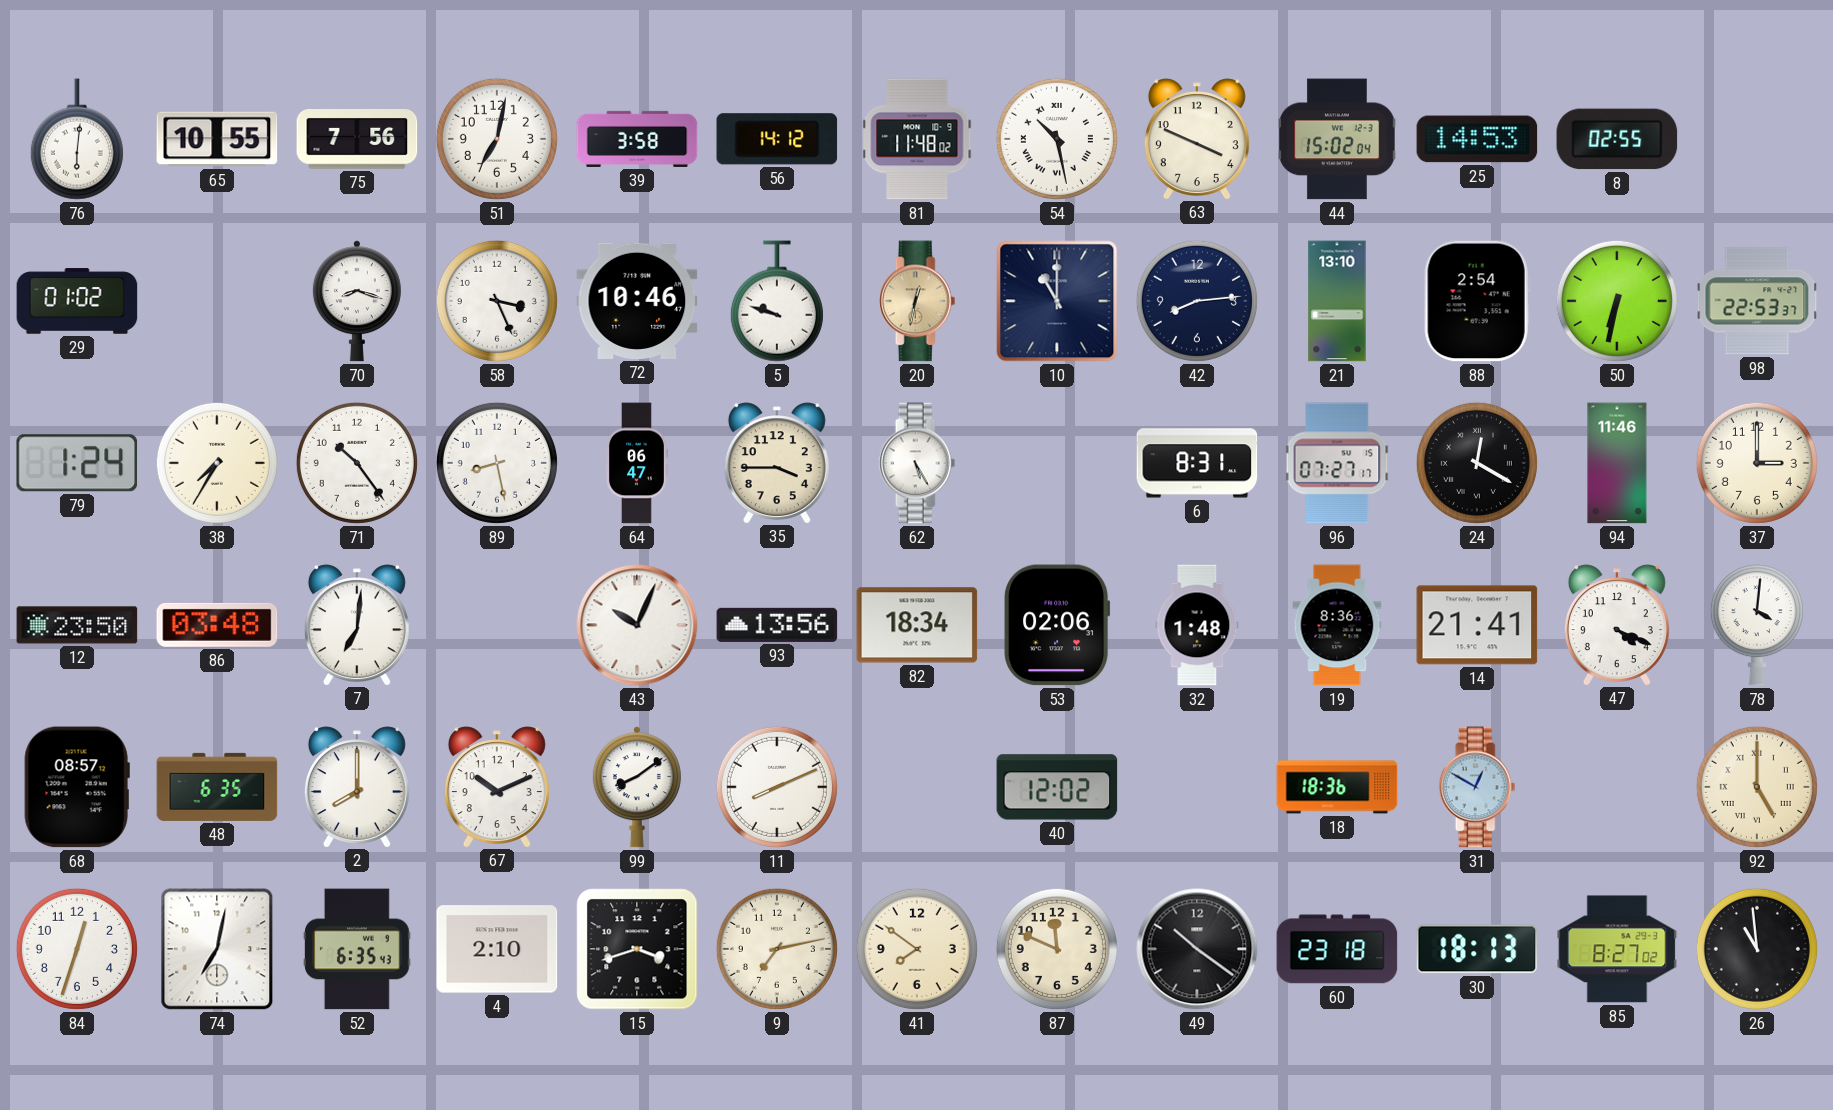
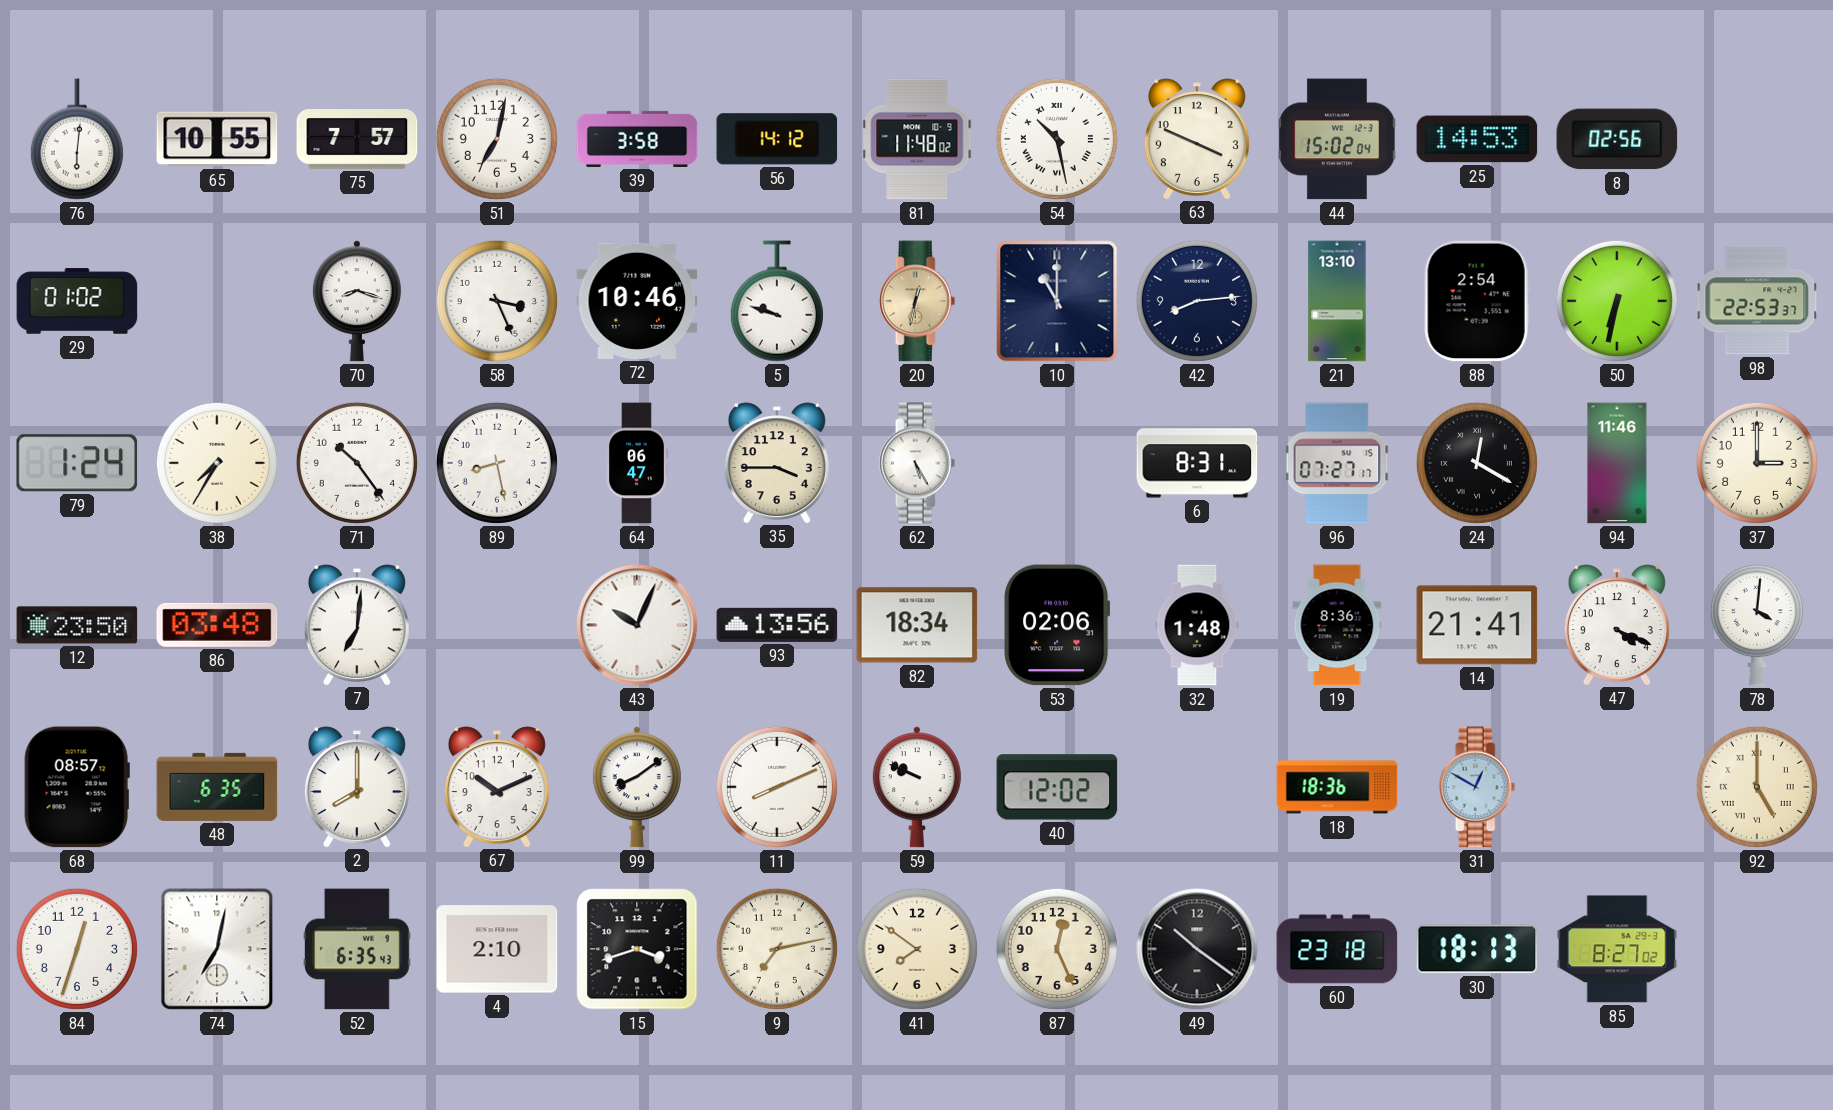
75: 7:56 -> 7:57 (357, 140)
8: 02:55 -> 02:56 (1617, 139)
59: none -> 9:49 (917, 787)
87: 11:49 -> 12:26 (1057, 949)
26: 10:59 -> none (1757, 949)
